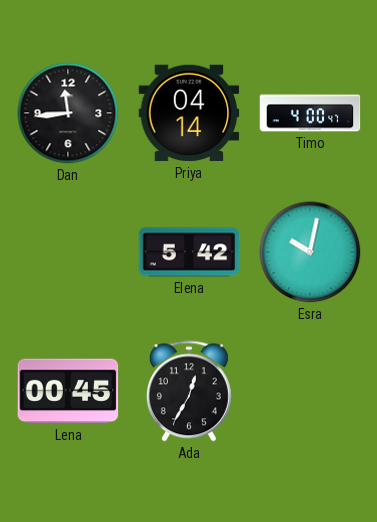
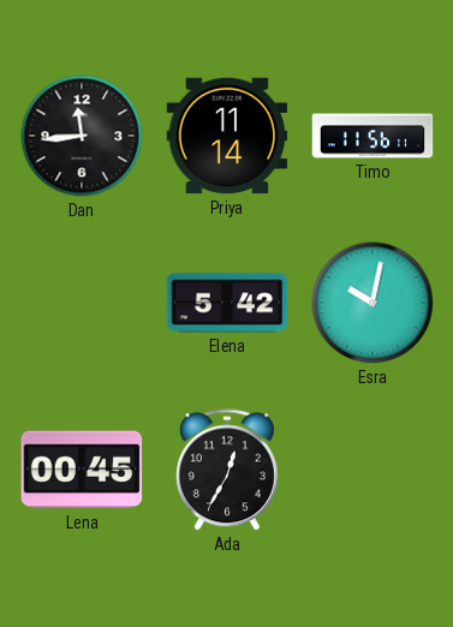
Priya: 04:14 -> 11:14 (227, 136)
Timo: 4:00 -> 11:56 (372, 136)
